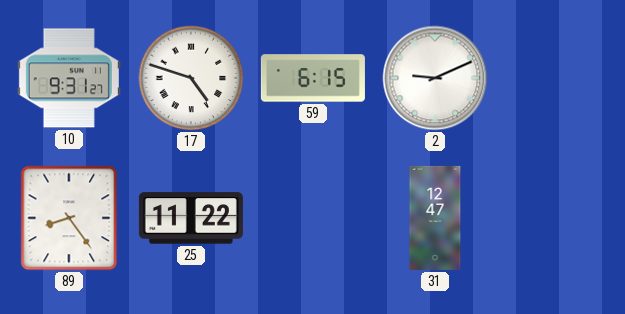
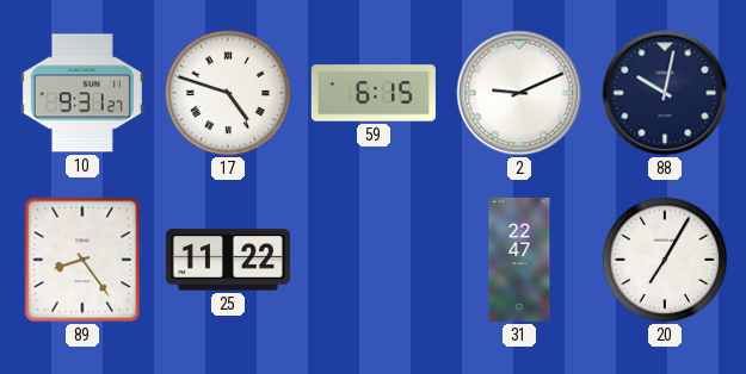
88: none -> 10:02 (665, 93)
31: 12:47 -> 22:47 (519, 260)
20: none -> 7:05 (665, 260)
